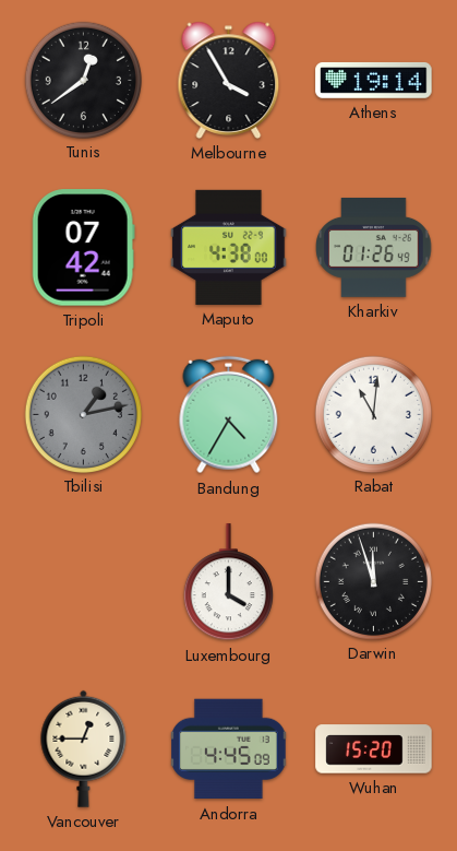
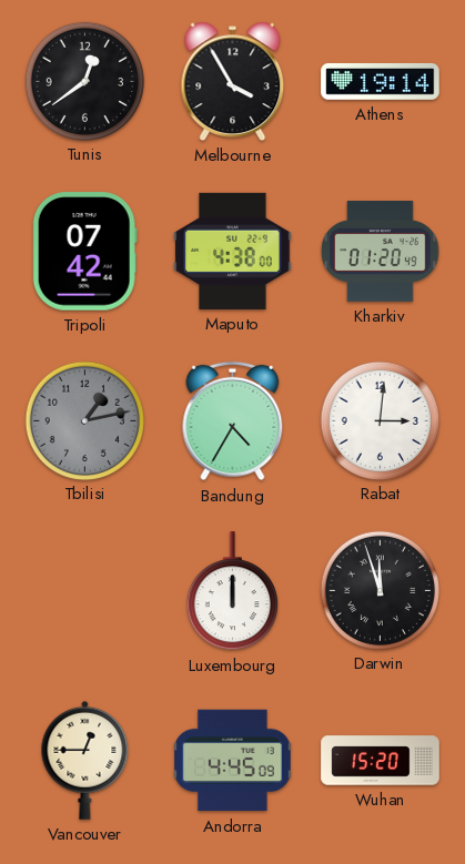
Kharkiv: 01:26 -> 01:20 (381, 251)
Rabat: 11:01 -> 3:01 (380, 420)
Luxembourg: 4:00 -> 12:00 (232, 591)
